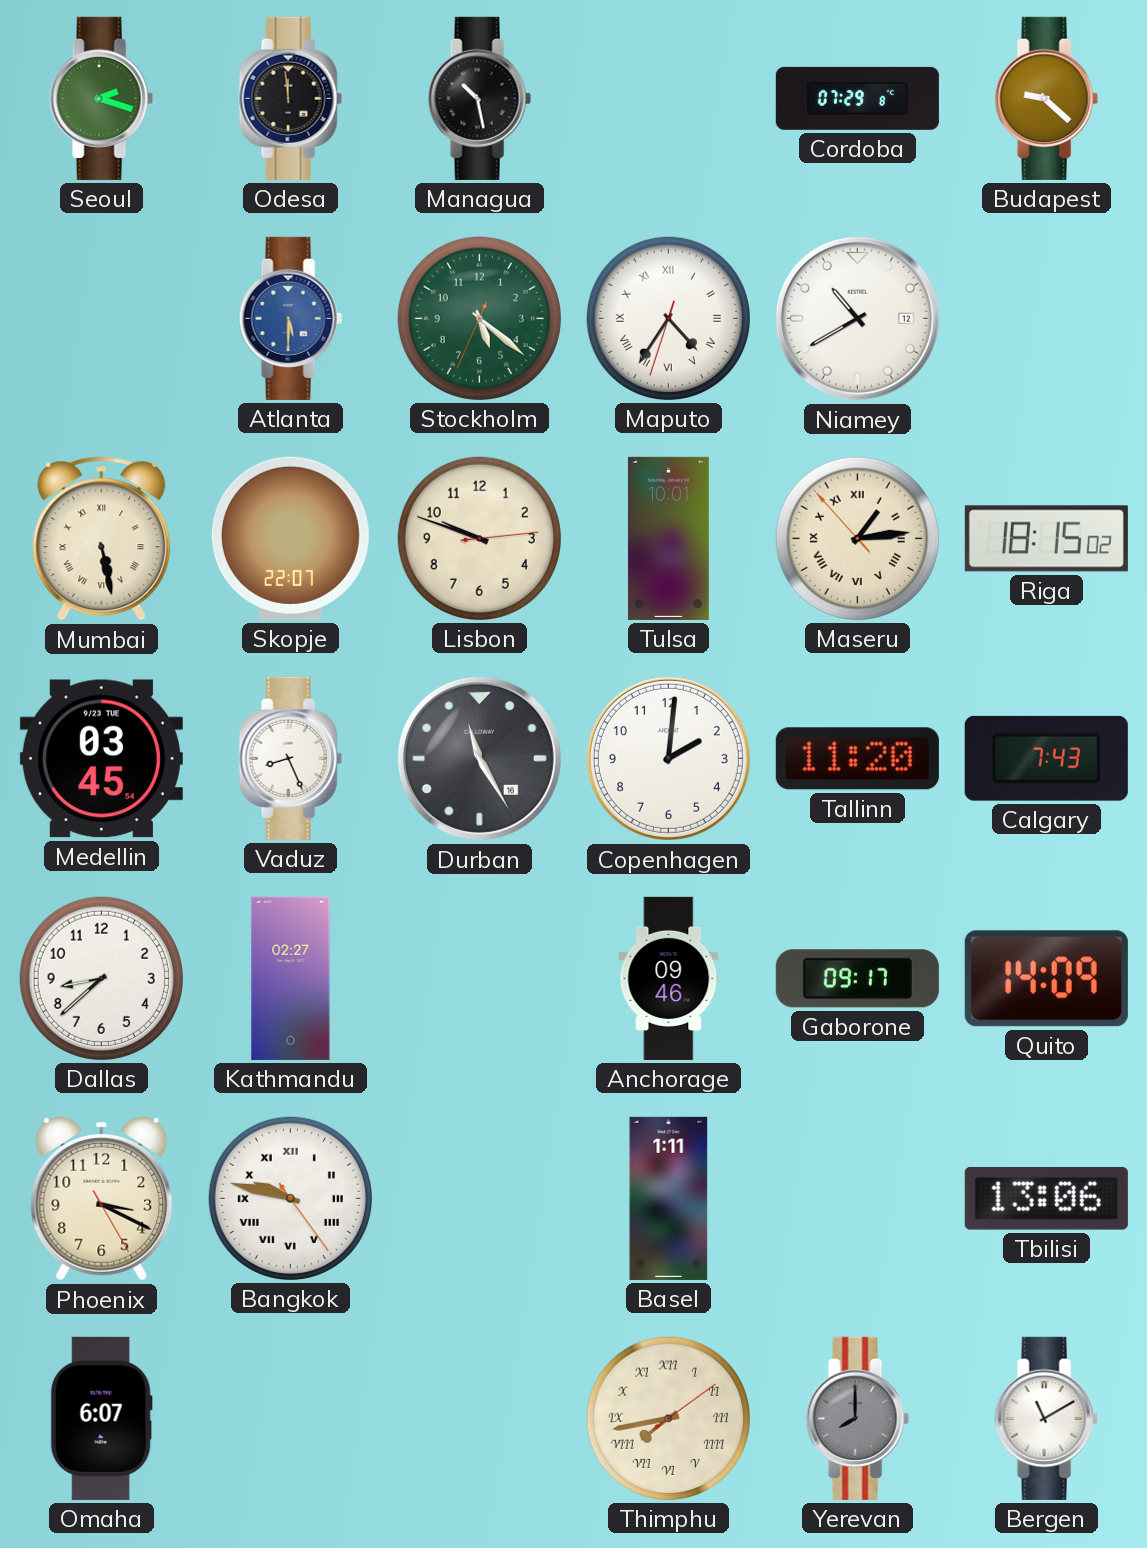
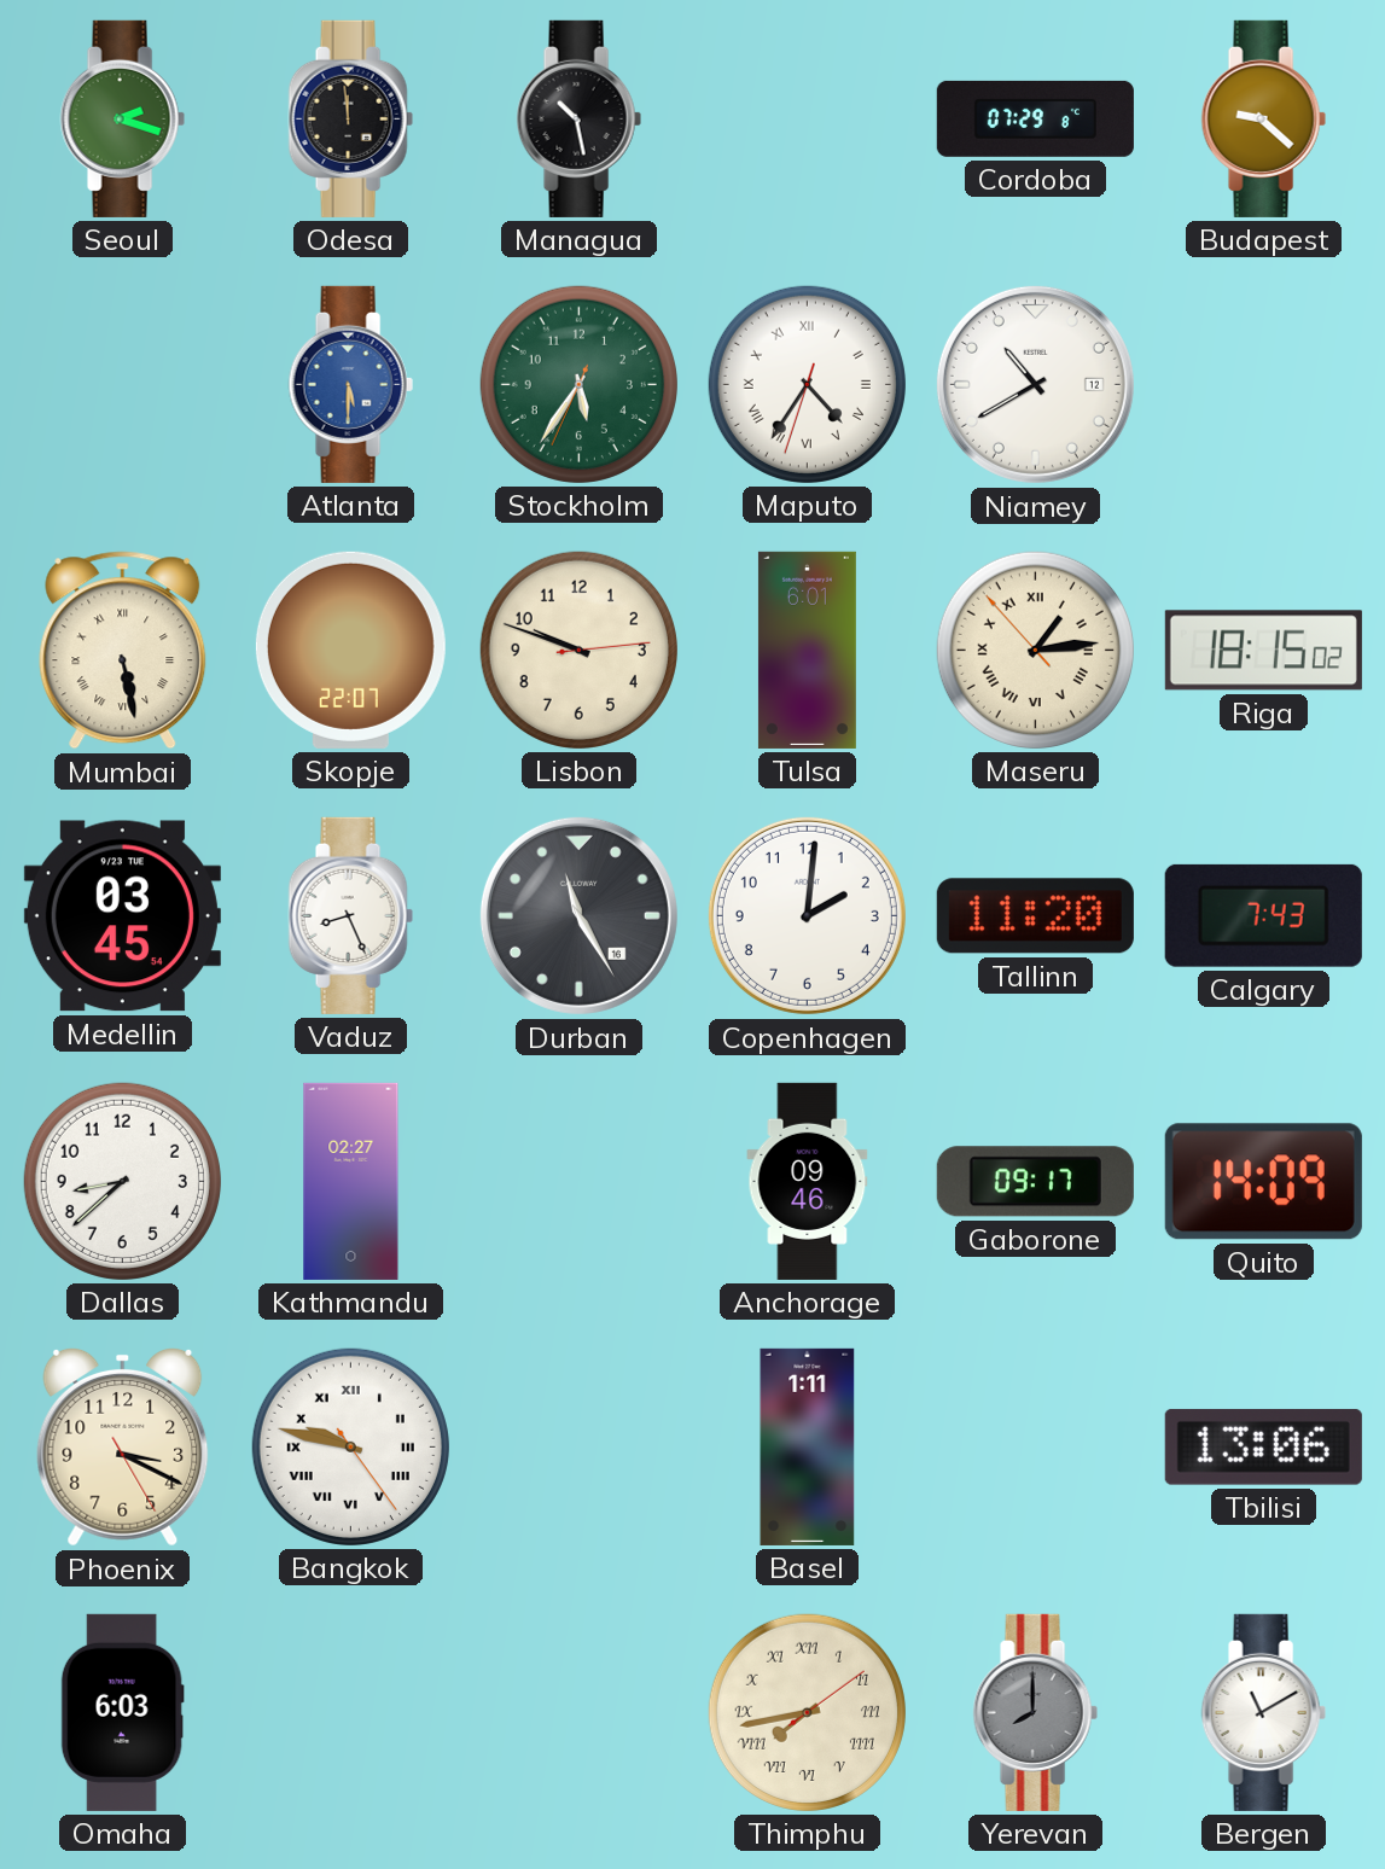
Stockholm: 5:21 -> 5:35 (578, 384)
Tulsa: 10:01 -> 6:01 (807, 650)
Omaha: 6:07 -> 6:03 (122, 1712)
